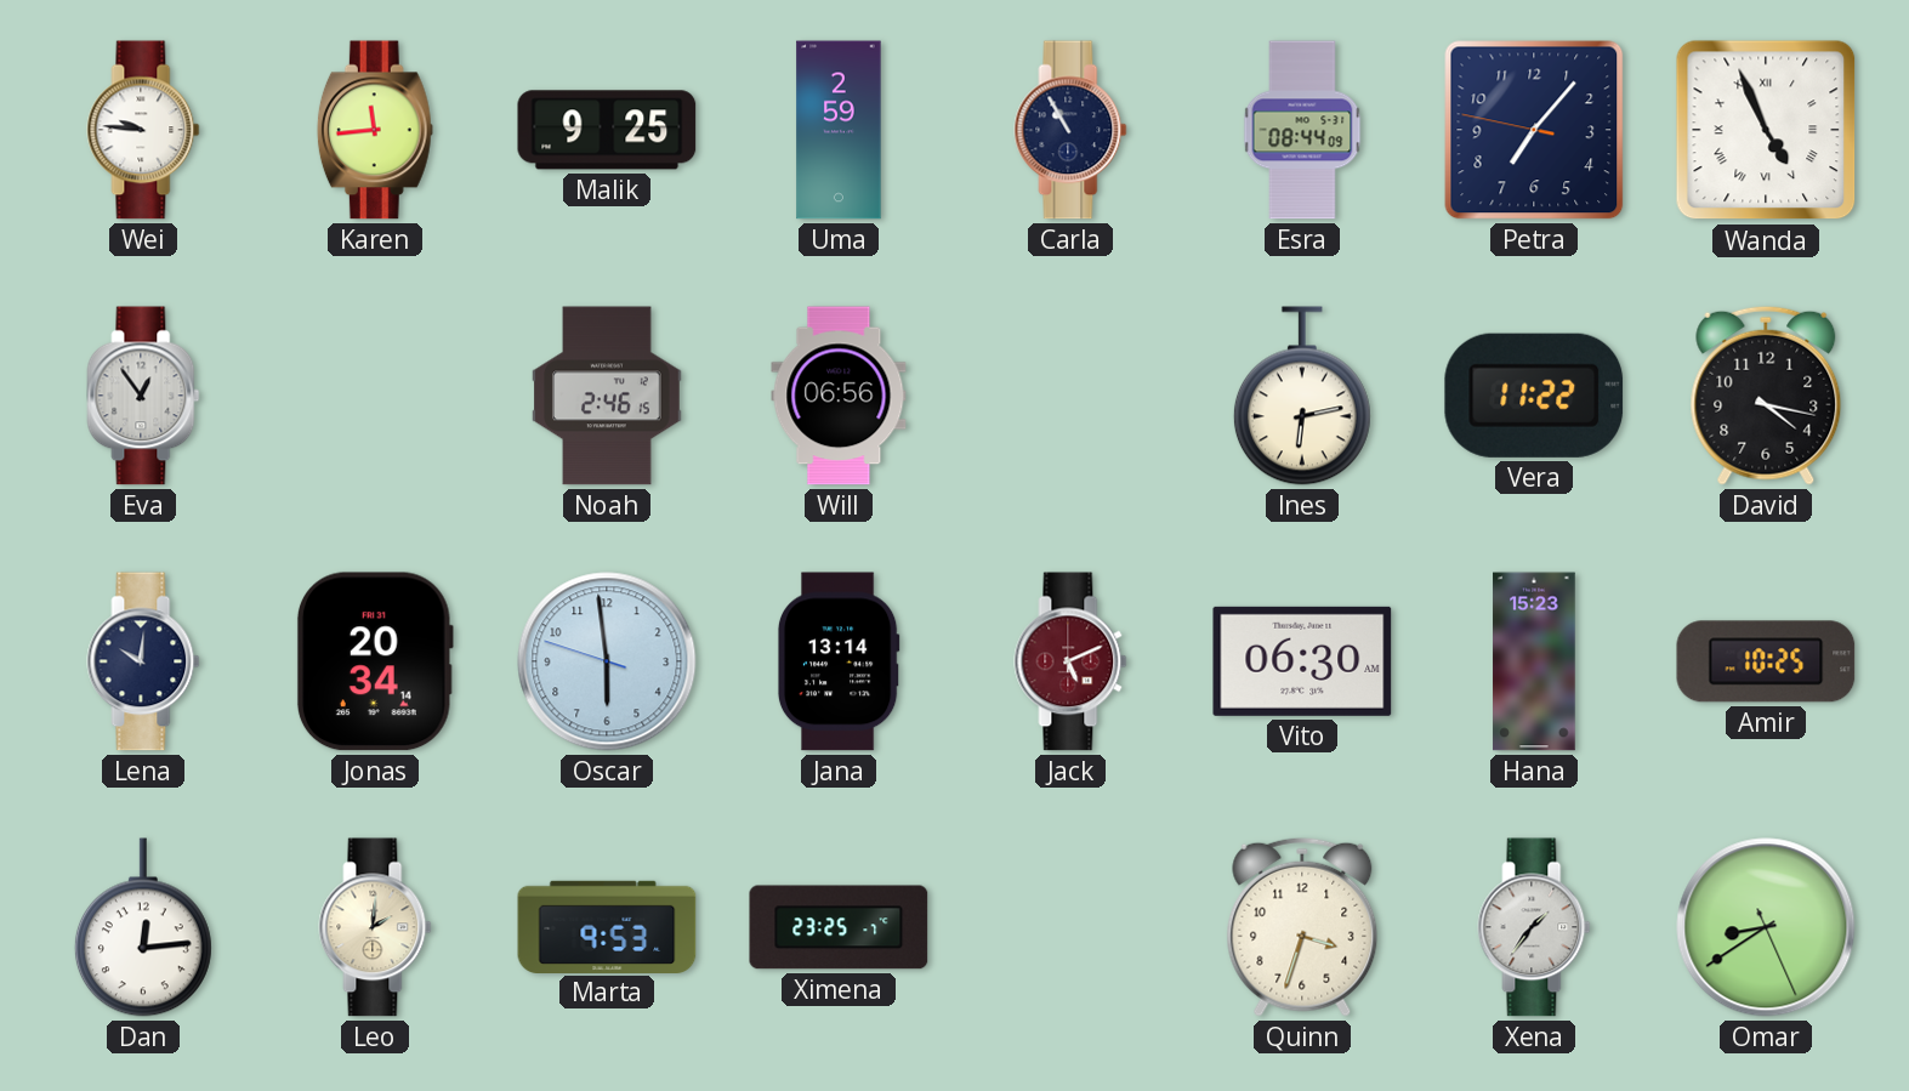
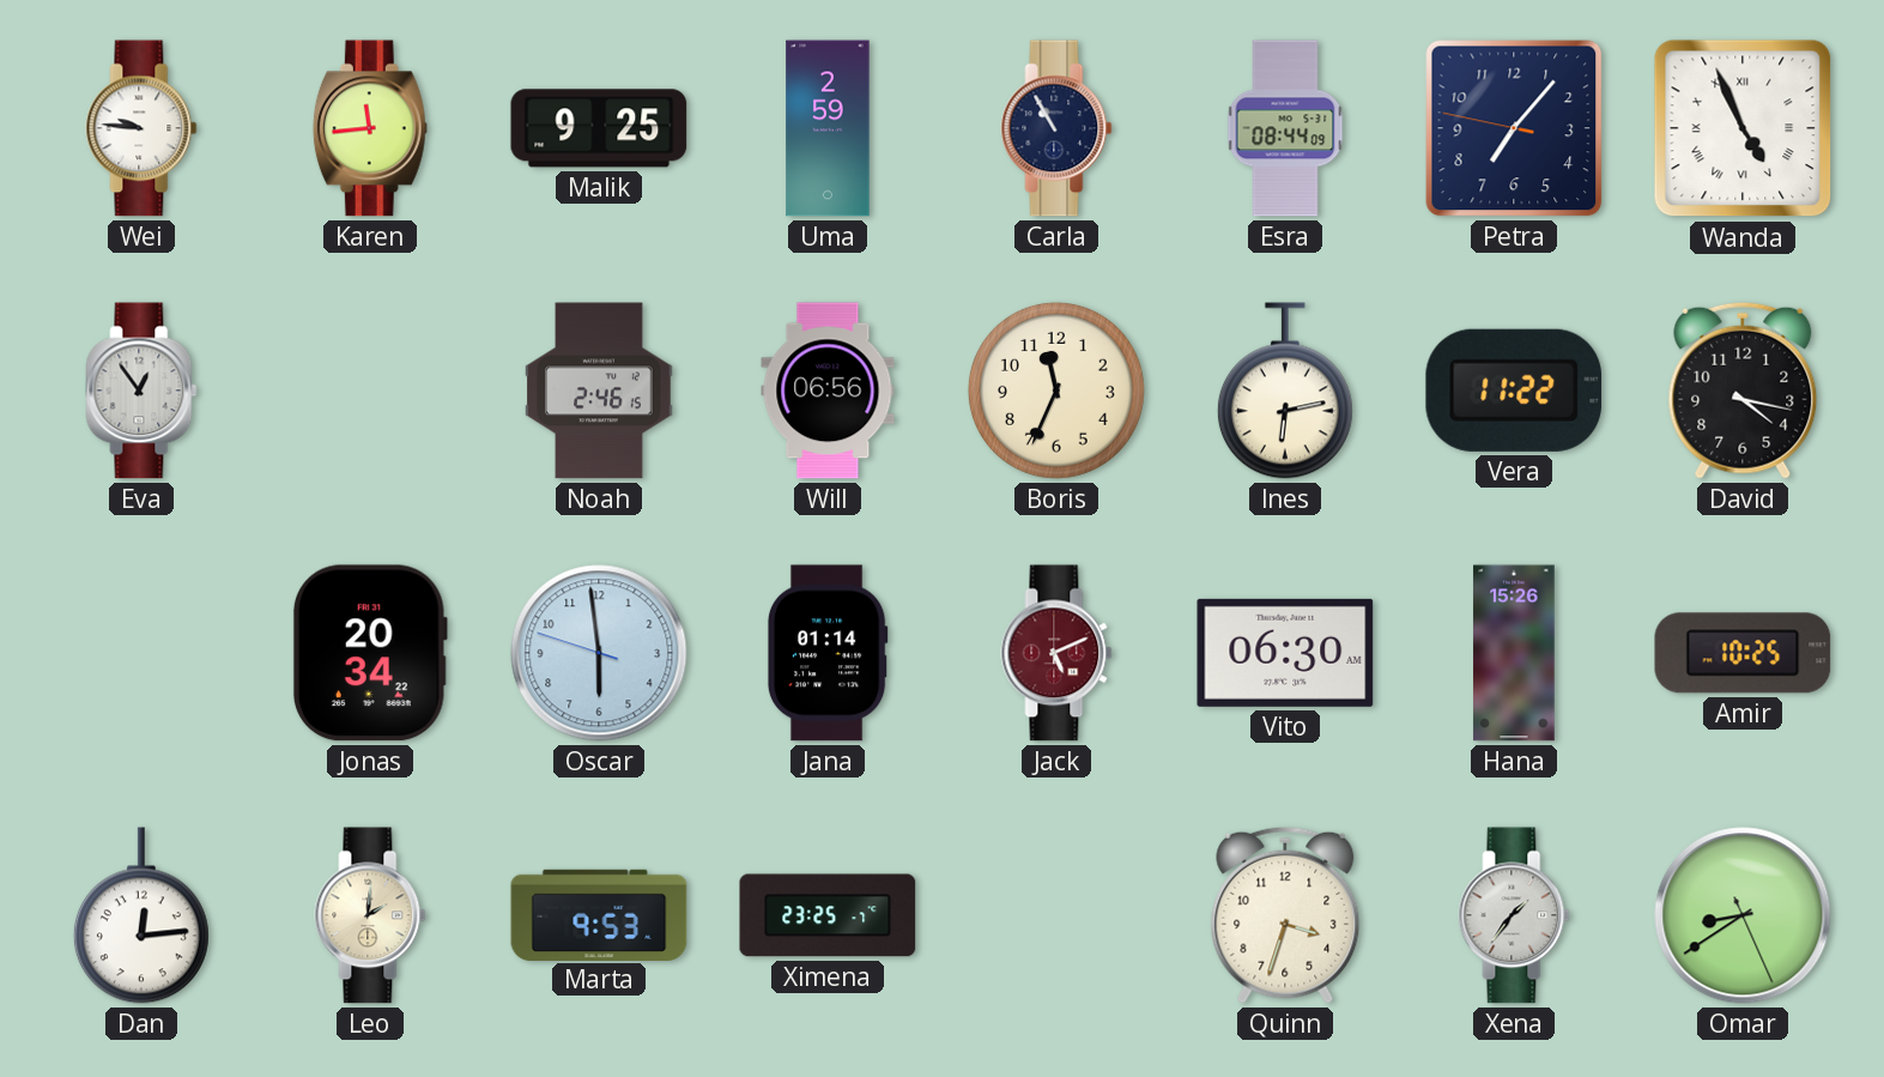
Boris: none -> 11:34 (1056, 391)
Lena: 10:01 -> none (143, 661)
Jonas: 20:34:14 -> 20:34:22 (370, 653)
Jana: 13:14 -> 01:14 (828, 653)
Hana: 15:23 -> 15:26 (1514, 653)
